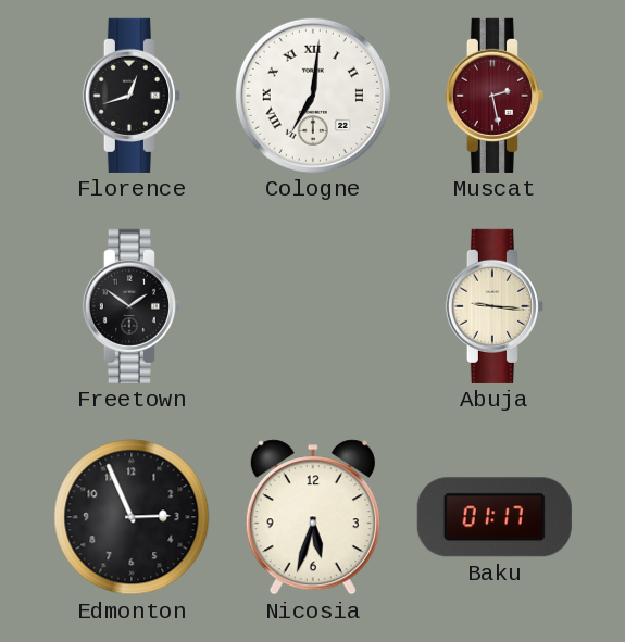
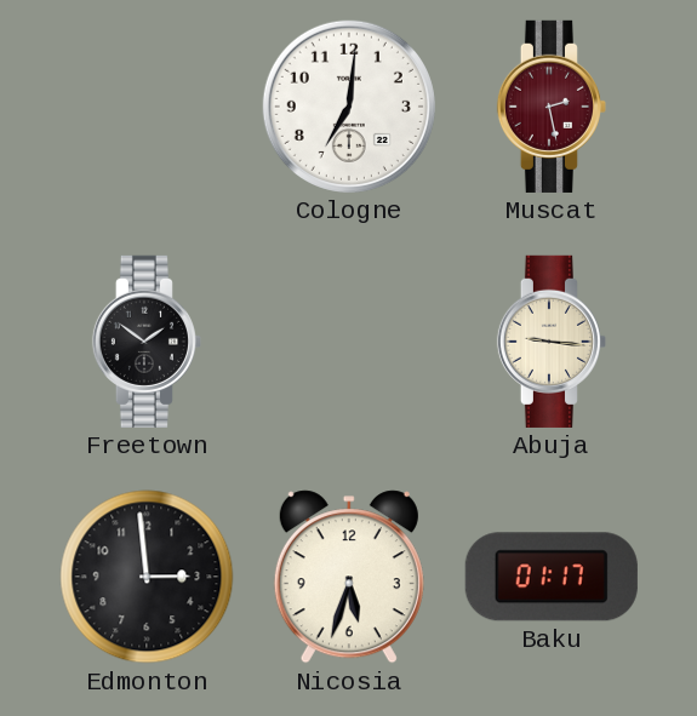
Florence: 12:42 -> none (132, 96)
Cologne numerals: Roman -> Arabic (349, 107)
Edmonton: 2:56 -> 2:59 (147, 577)
